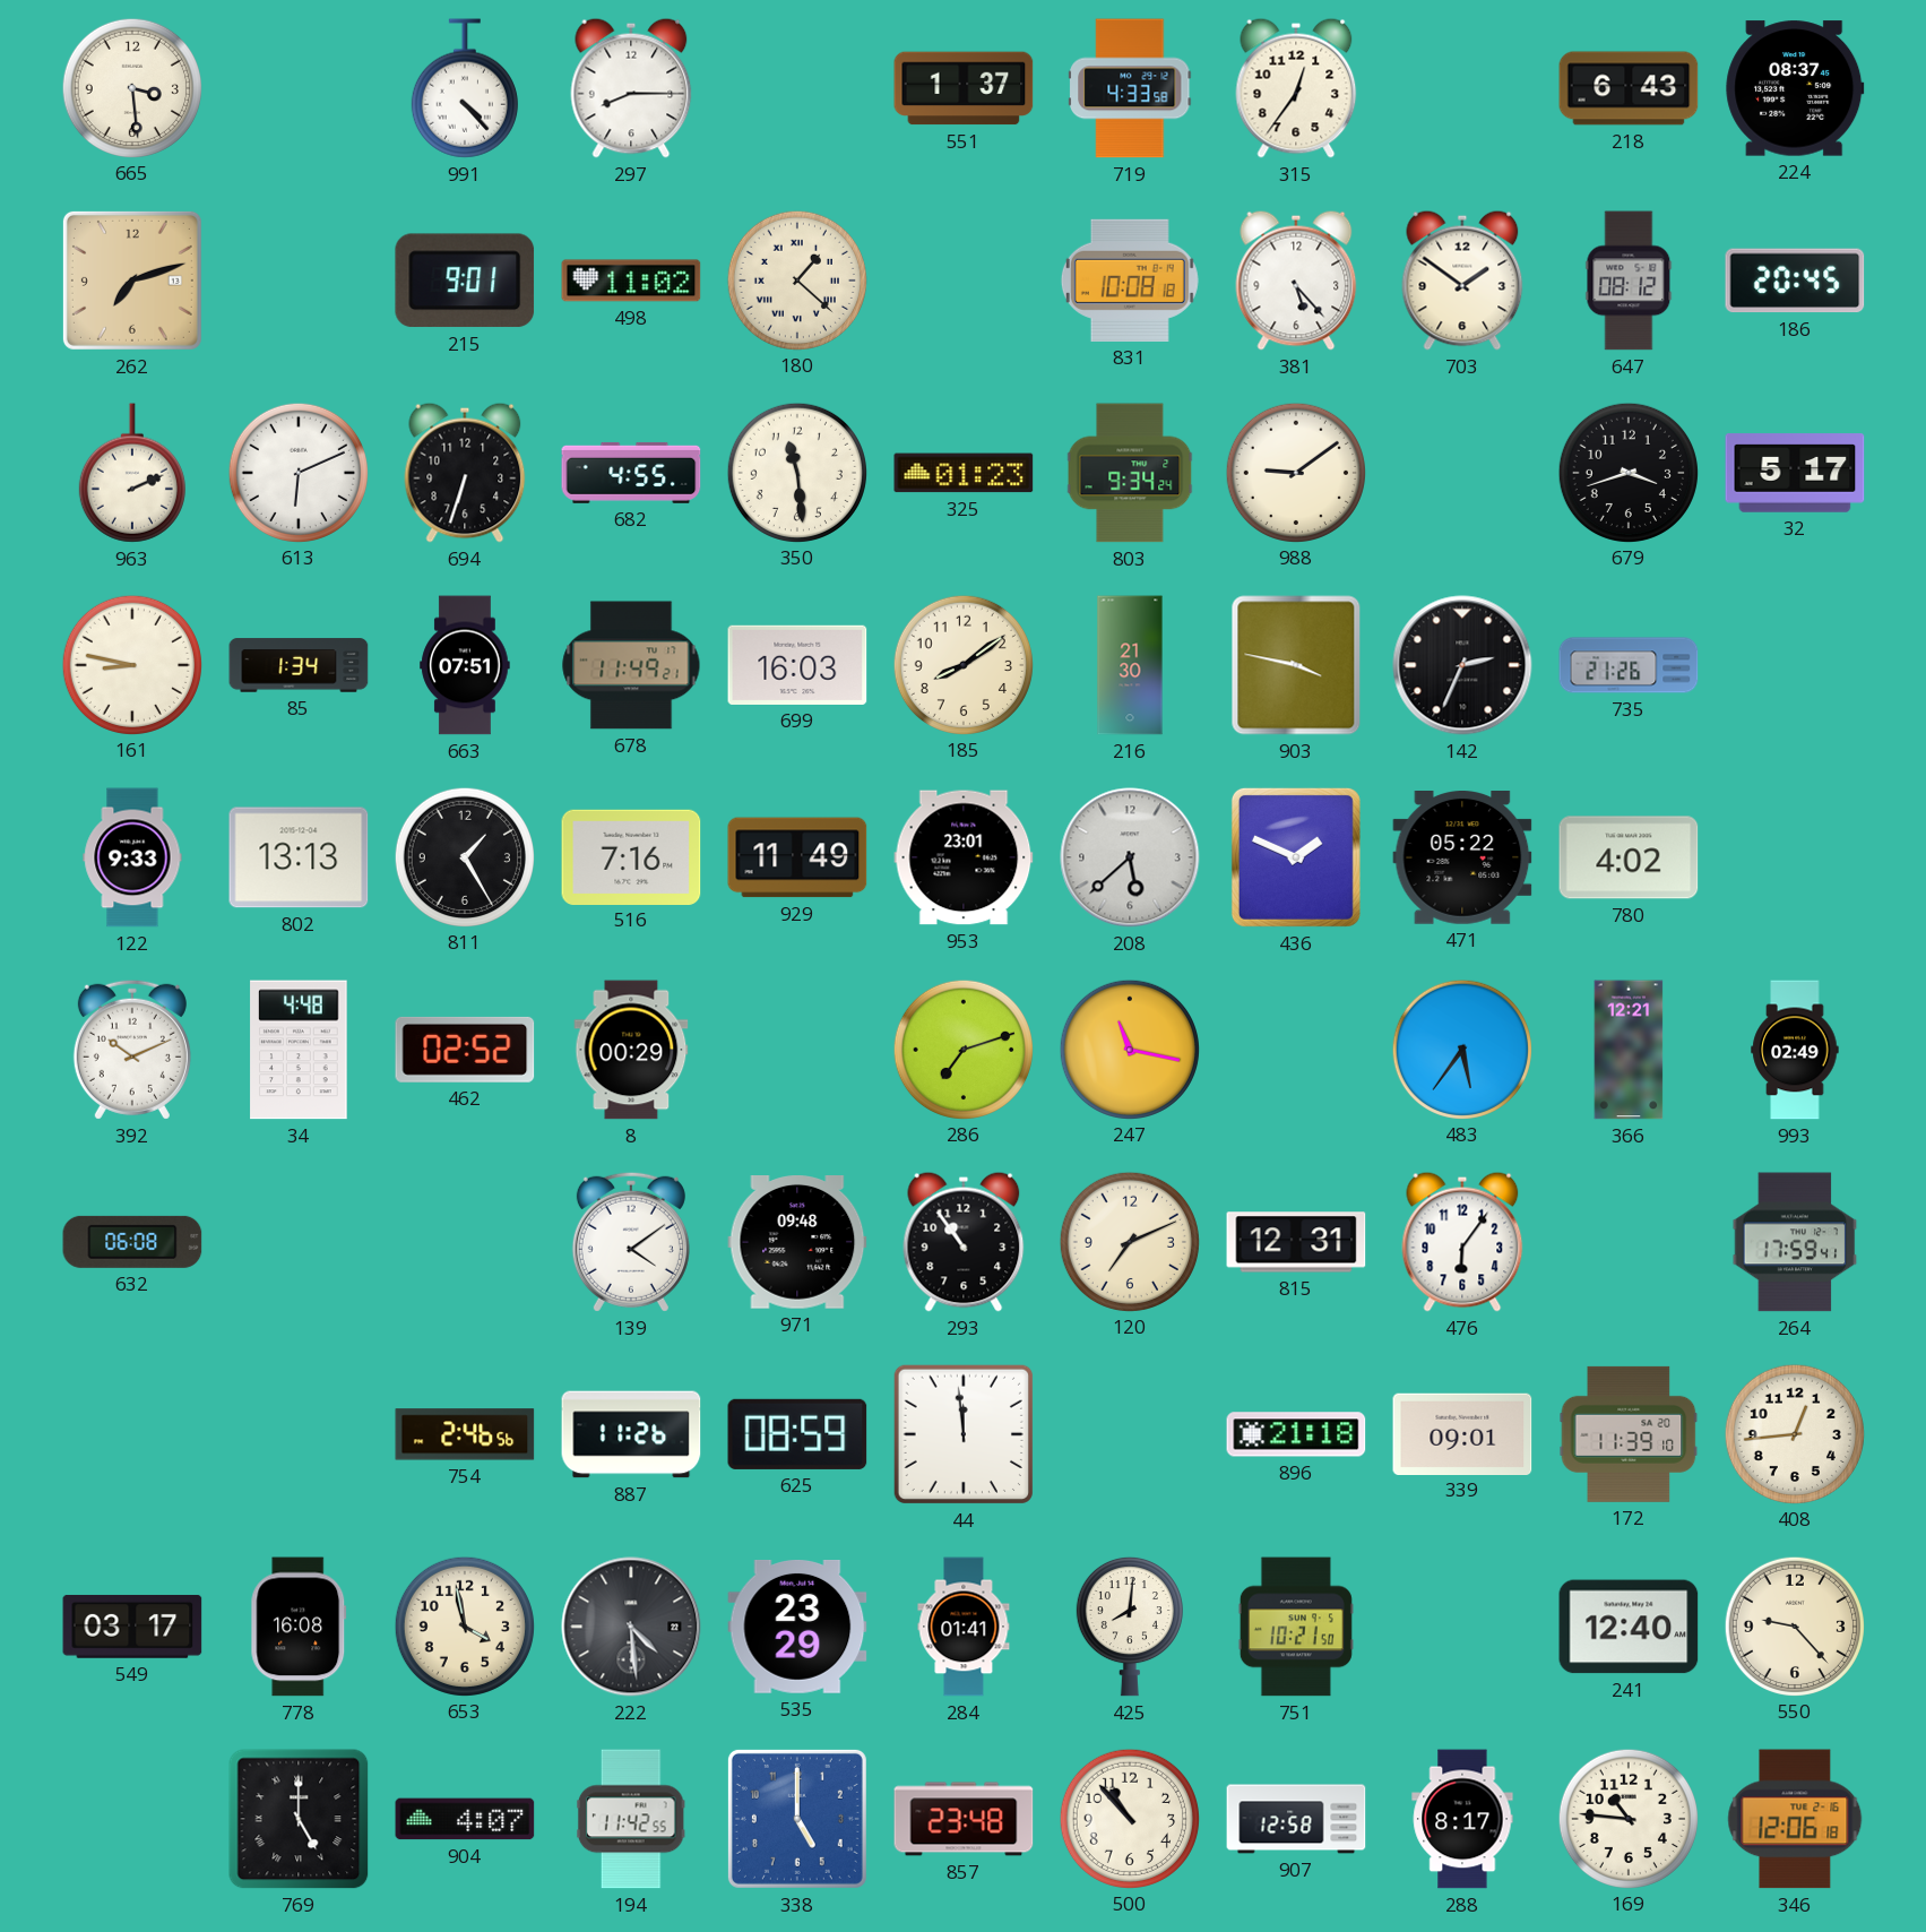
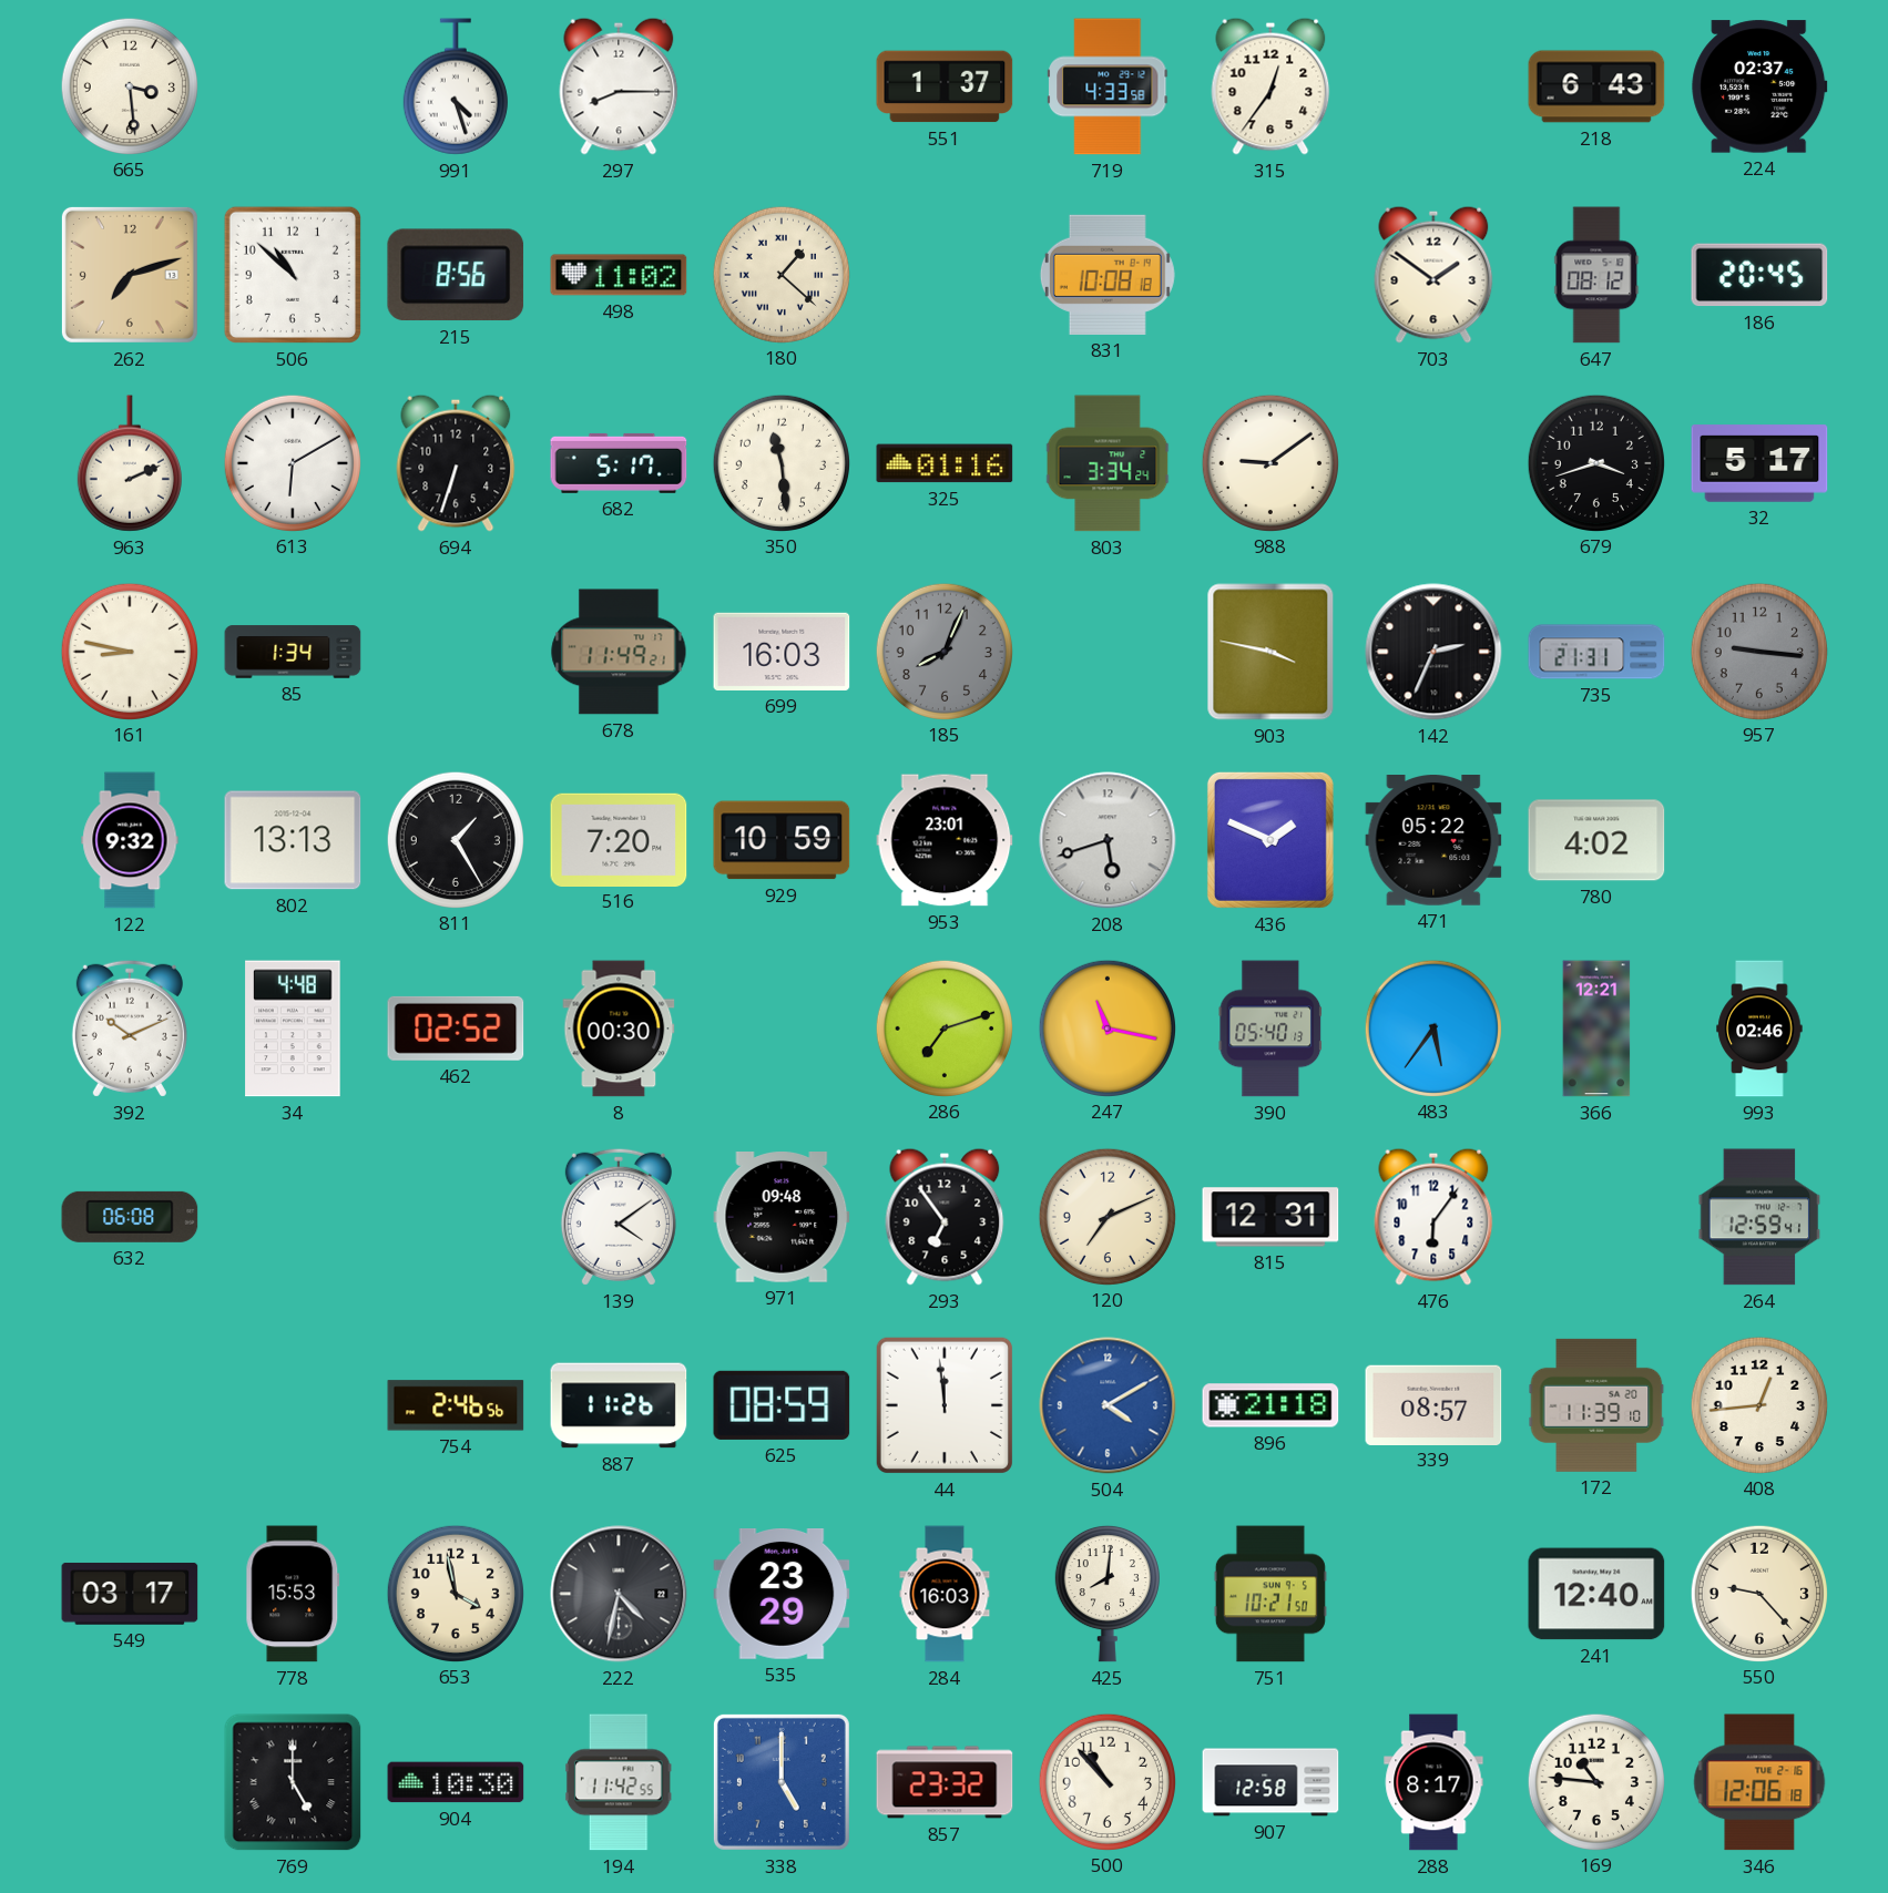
991: 4:23 -> 4:27 (456, 86)
224: 08:37 -> 02:37 (1759, 86)
506: none -> 10:52 (293, 275)
215: 9:01 -> 8:56 (456, 275)
381: 5:23 -> none (1296, 281)
613: 6:11 -> 6:10 (292, 462)
682: 4:55 -> 5:17 (619, 463)
325: 01:23 -> 01:16 (945, 463)
803: 9:34 -> 3:34 (1108, 463)
663: 07:51 -> none (465, 665)
185: 8:09 -> 8:04 (943, 651)
185 dial: cream -> grey (943, 651)
216: 21:30 -> none (1130, 665)
735: 21:26 -> 21:31 (1596, 652)
957: none -> 9:16 (1758, 651)
122: 9:33 -> 9:32 (130, 840)
516: 7:16 -> 7:20 (619, 839)
929: 11:49 -> 10:59 (782, 840)
208: 5:38 -> 5:42 (1108, 840)
8: 00:29 -> 00:30 (619, 1029)
390: none -> 05:40 (1270, 1029)
993: 02:49 -> 02:46 (1759, 1029)
293: 10:54 -> 6:54 (945, 1217)
264: 17:59 -> 12:59 (1759, 1217)
504: none -> 4:10 (1108, 1405)
339: 09:01 -> 08:57 (1433, 1404)
778: 16:08 -> 15:53 (293, 1594)
222: 4:29 -> 4:32 (619, 1594)
284: 01:41 -> 16:03 (945, 1594)
904: 4:07 -> 10:30 (456, 1782)
857: 23:48 -> 23:32 (945, 1782)
